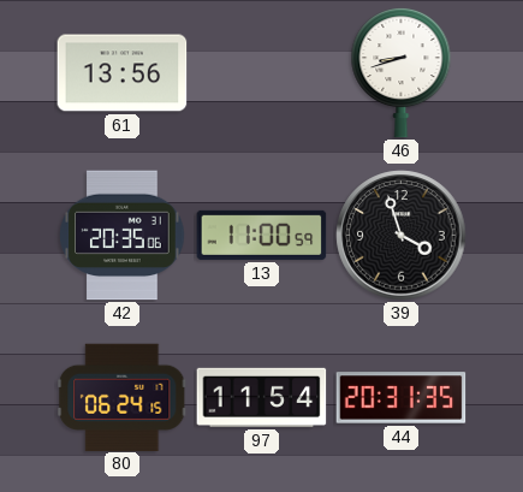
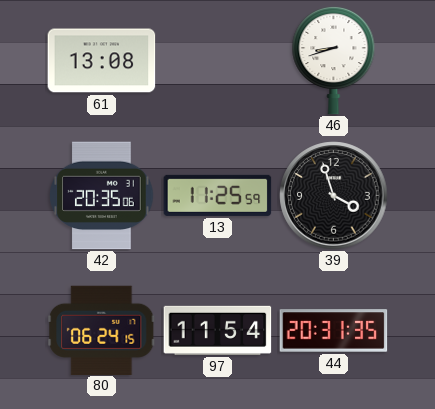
61: 13:56 -> 13:08 (102, 61)
13: 11:00 -> 11:25 (218, 195)
